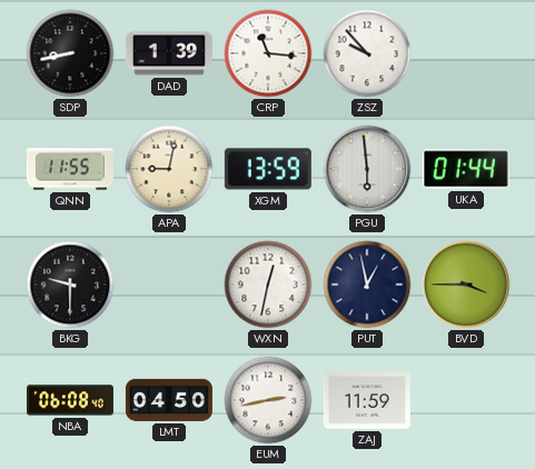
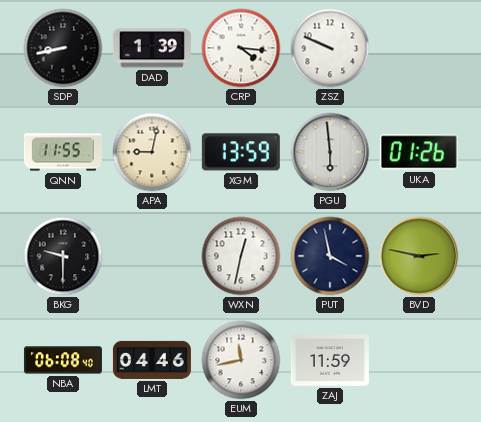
CRP: 11:16 -> 4:16 (241, 48)
ZSZ: 9:53 -> 9:49 (330, 48)
UKA: 01:44 -> 01:26 (419, 152)
PUT: 12:58 -> 3:58 (330, 256)
BVD: 3:45 -> 2:47 (419, 256)
LMT: 04:50 -> 04:46 (152, 360)
EUM: 2:43 -> 11:43 (241, 360)
